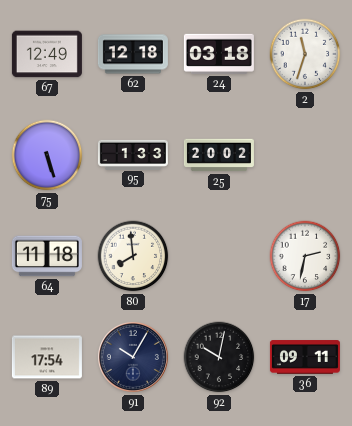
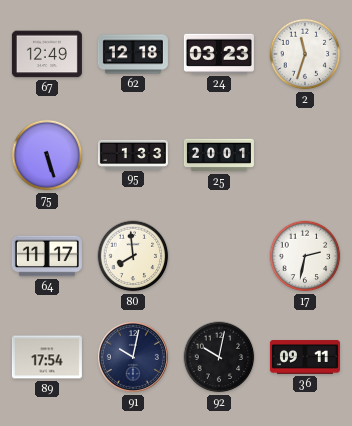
24: 03:18 -> 03:23 (219, 54)
25: 20:02 -> 20:01 (219, 155)
64: 11:18 -> 11:17 (47, 256)
91: 10:05 -> 10:02 (133, 357)
